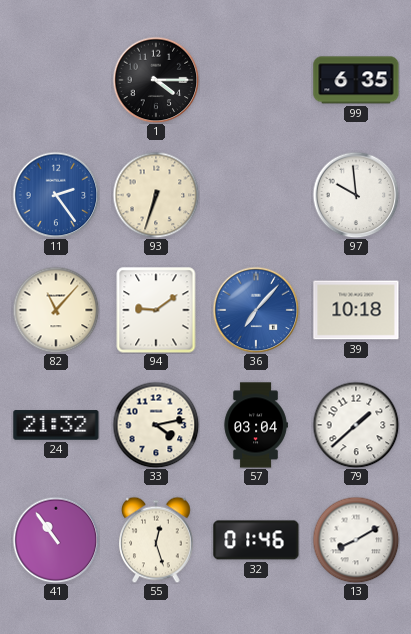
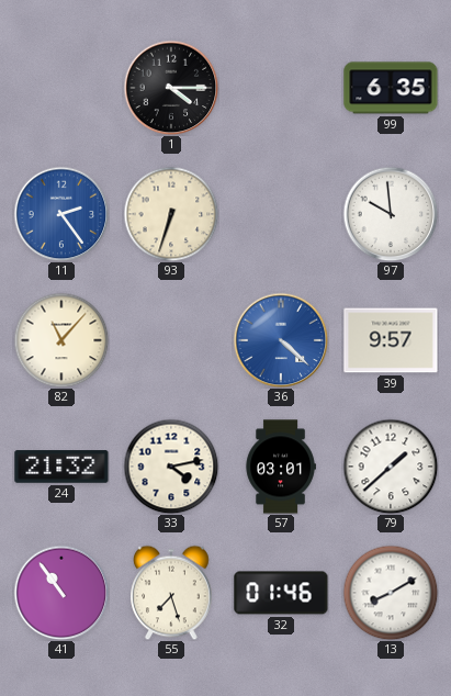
94: 9:09 -> none (156, 310)
36: 7:07 -> 4:22 (281, 340)
39: 10:18 -> 9:57 (391, 340)
57: 03:04 -> 03:01 (281, 467)
55: 12:27 -> 7:27 (171, 593)
